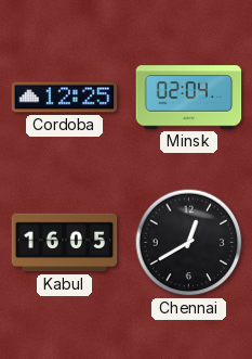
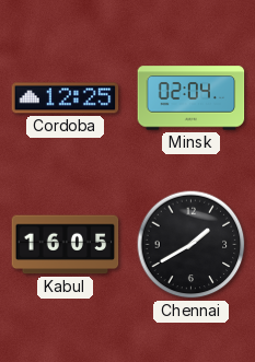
Chennai: 12:40 -> 1:40 (192, 245)
